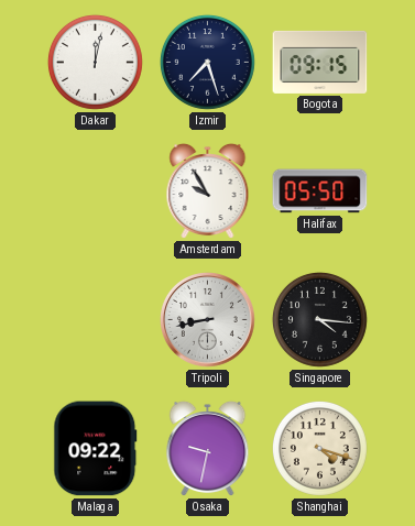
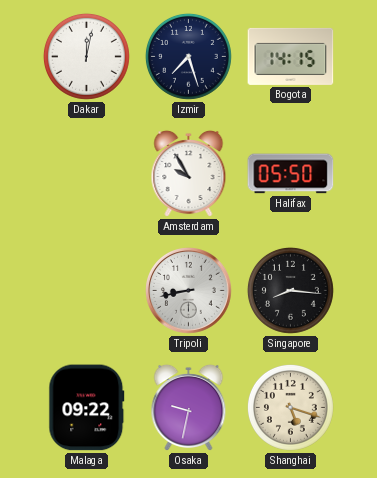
Bogota: 09:15 -> 14:15 (291, 56)
Singapore: 4:16 -> 8:16 (290, 290)
Shanghai: 4:18 -> 5:18 (290, 407)
